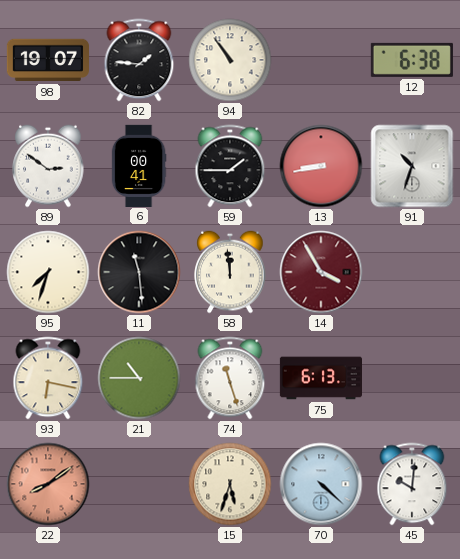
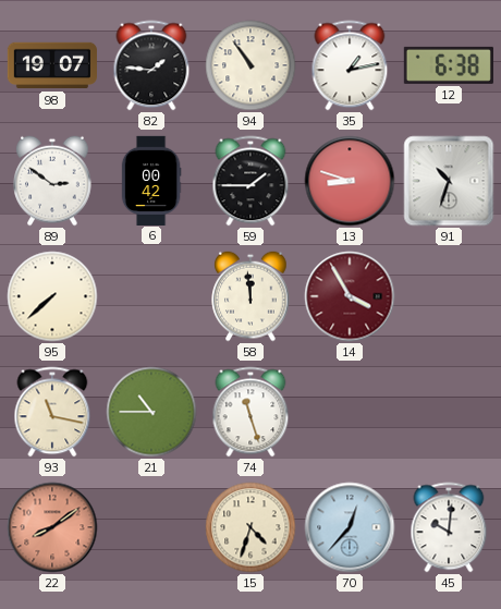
35: none -> 1:13 (350, 65)
6: 00:41 -> 00:42 (151, 180)
13: 8:43 -> 8:48 (350, 181)
95: 7:33 -> 7:38 (52, 296)
11: 11:29 -> none (139, 272)
93: 6:17 -> 11:17 (52, 412)
75: 6:13 -> none (320, 378)
15: 5:33 -> 4:33 (250, 527)
70: 4:22 -> 12:37 (350, 527)
